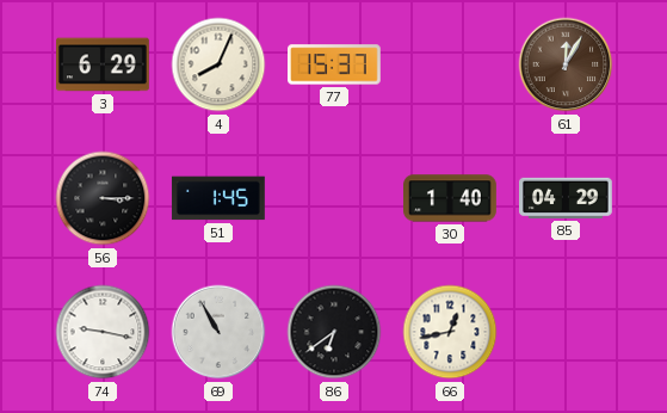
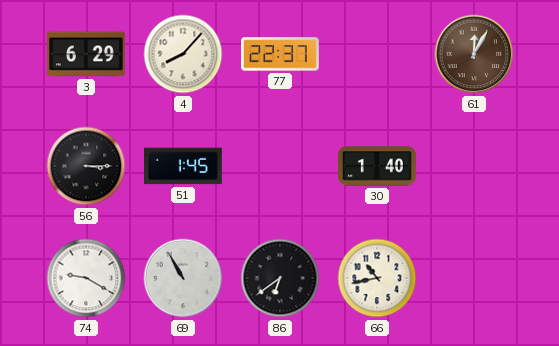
4: 8:04 -> 8:07 (183, 54)
77: 15:37 -> 22:37 (281, 54)
85: 04:29 -> none (567, 198)
74: 9:17 -> 9:20 (86, 278)
66: 12:43 -> 10:43 (377, 278)
